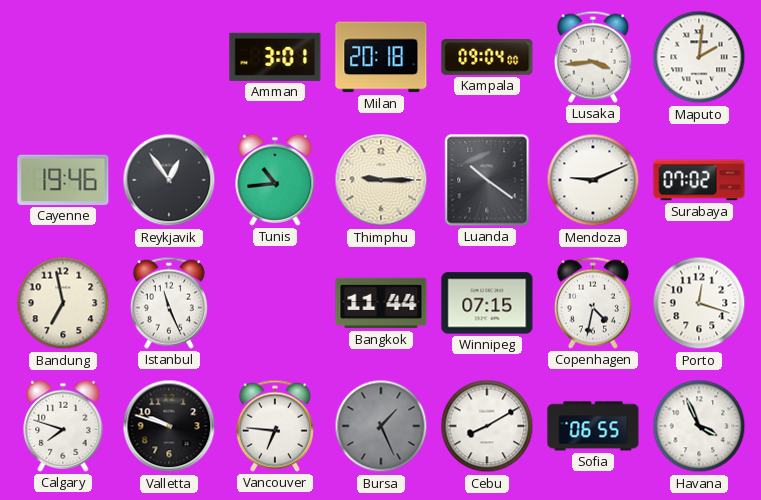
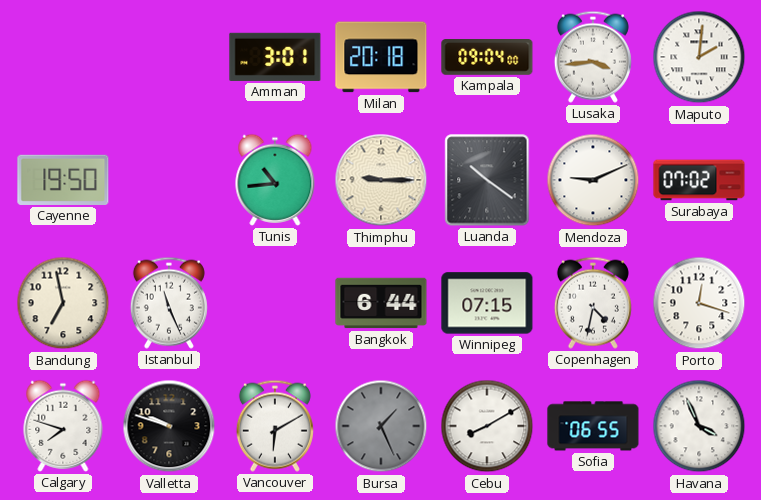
Cayenne: 19:46 -> 19:50 (63, 180)
Reykjavik: 12:54 -> none (169, 180)
Bangkok: 11:44 -> 6:44 (381, 303)
Vancouver: 6:46 -> 6:10 (275, 426)
